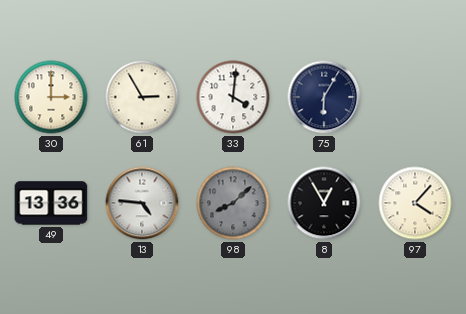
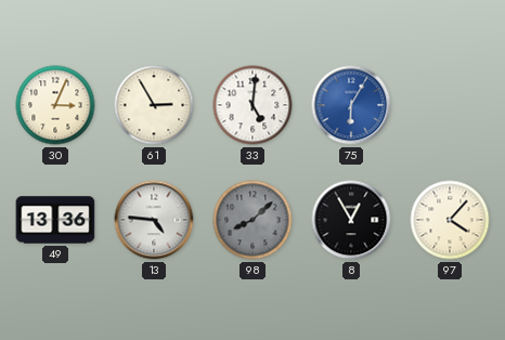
30: 3:00 -> 3:04 (55, 105)
33: 4:01 -> 5:01 (252, 105)
75 dial: navy -> blue (351, 105)
